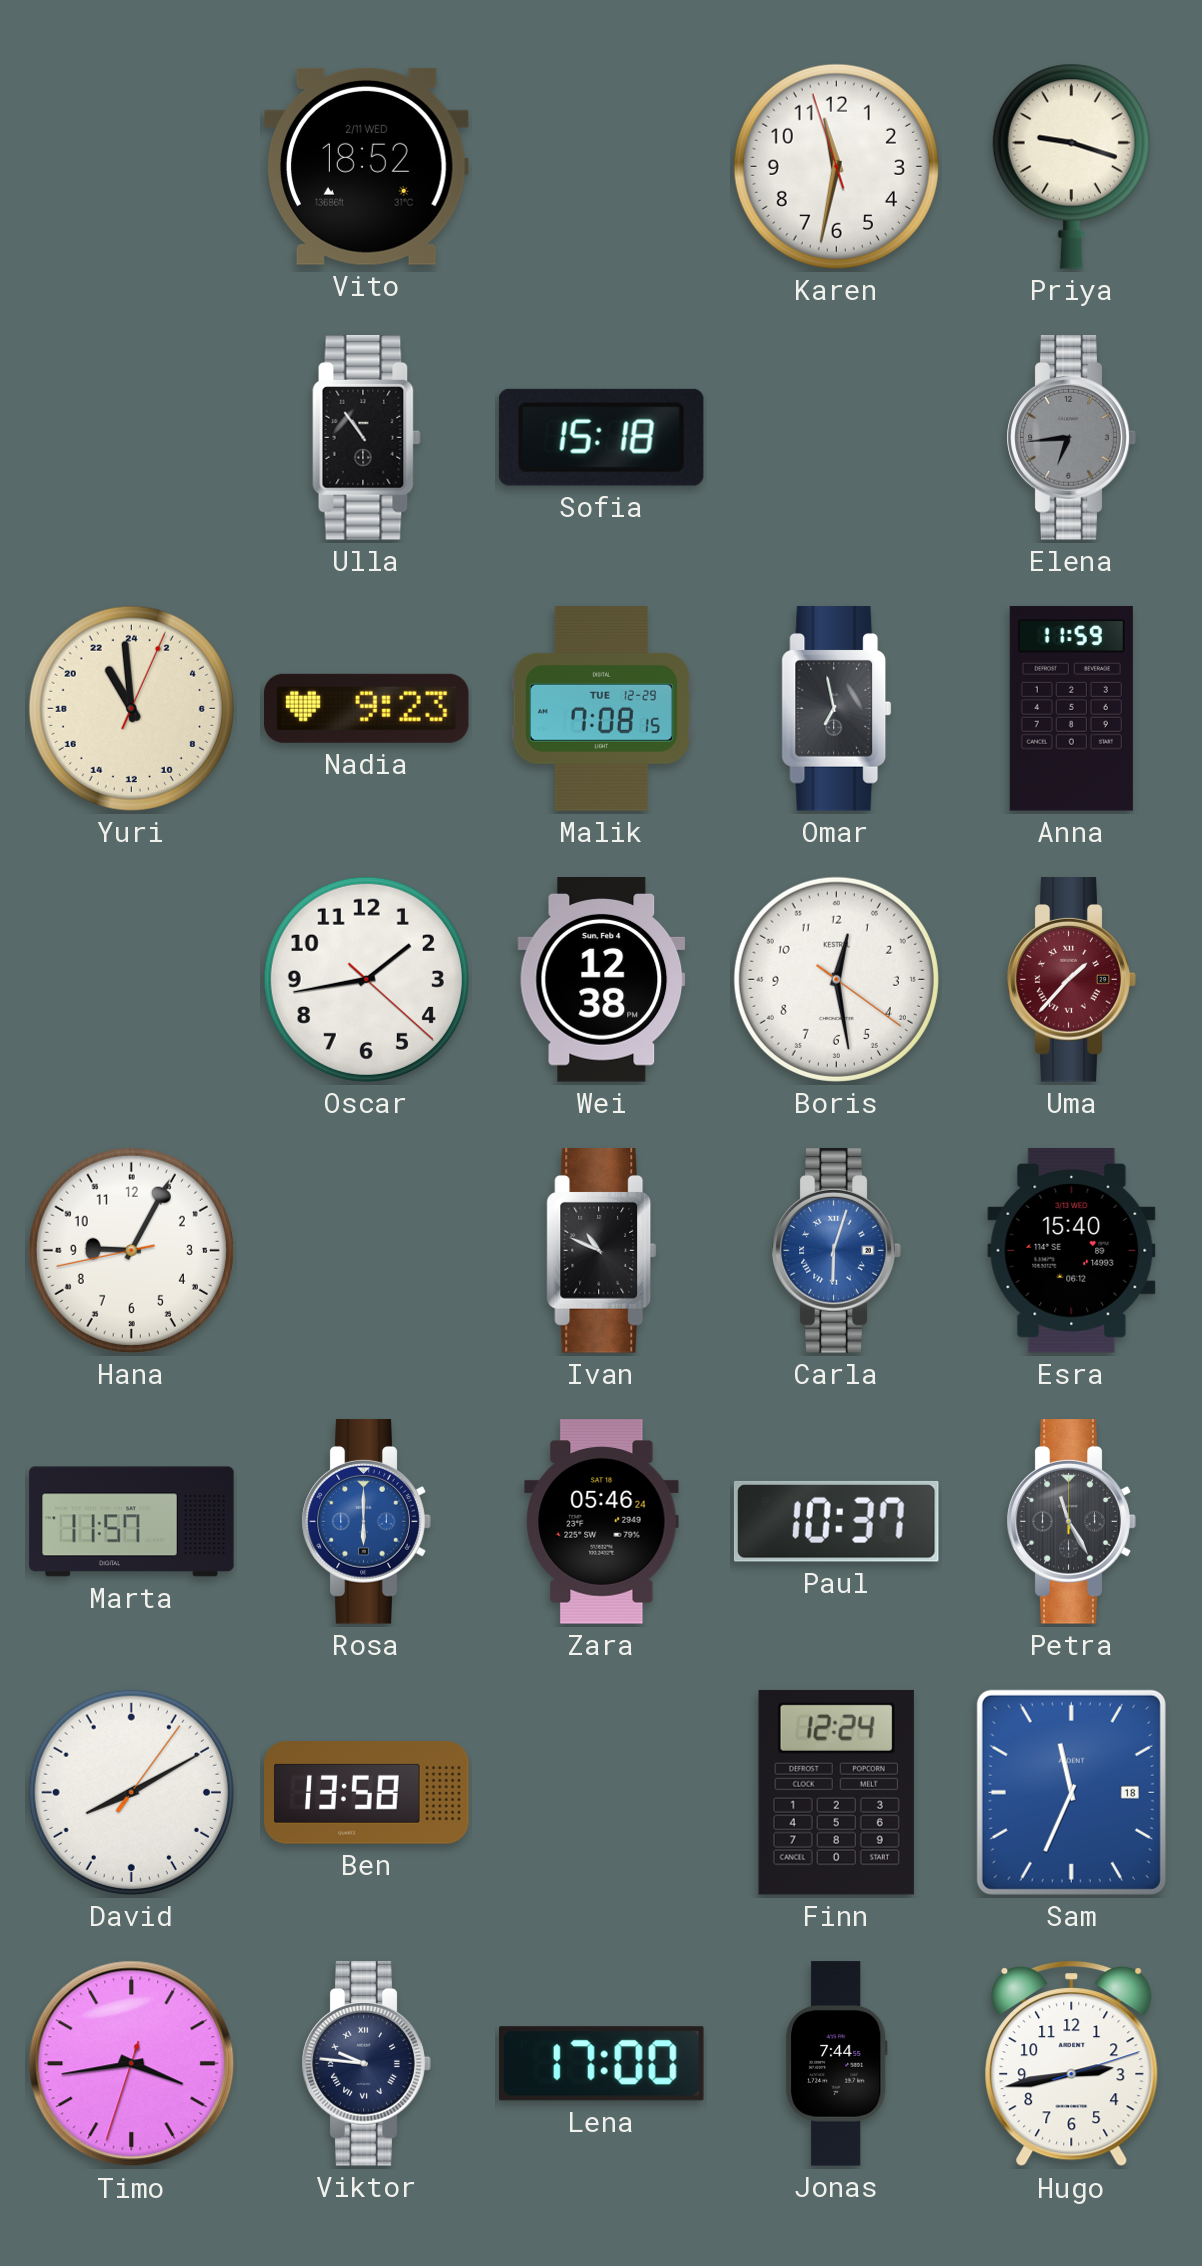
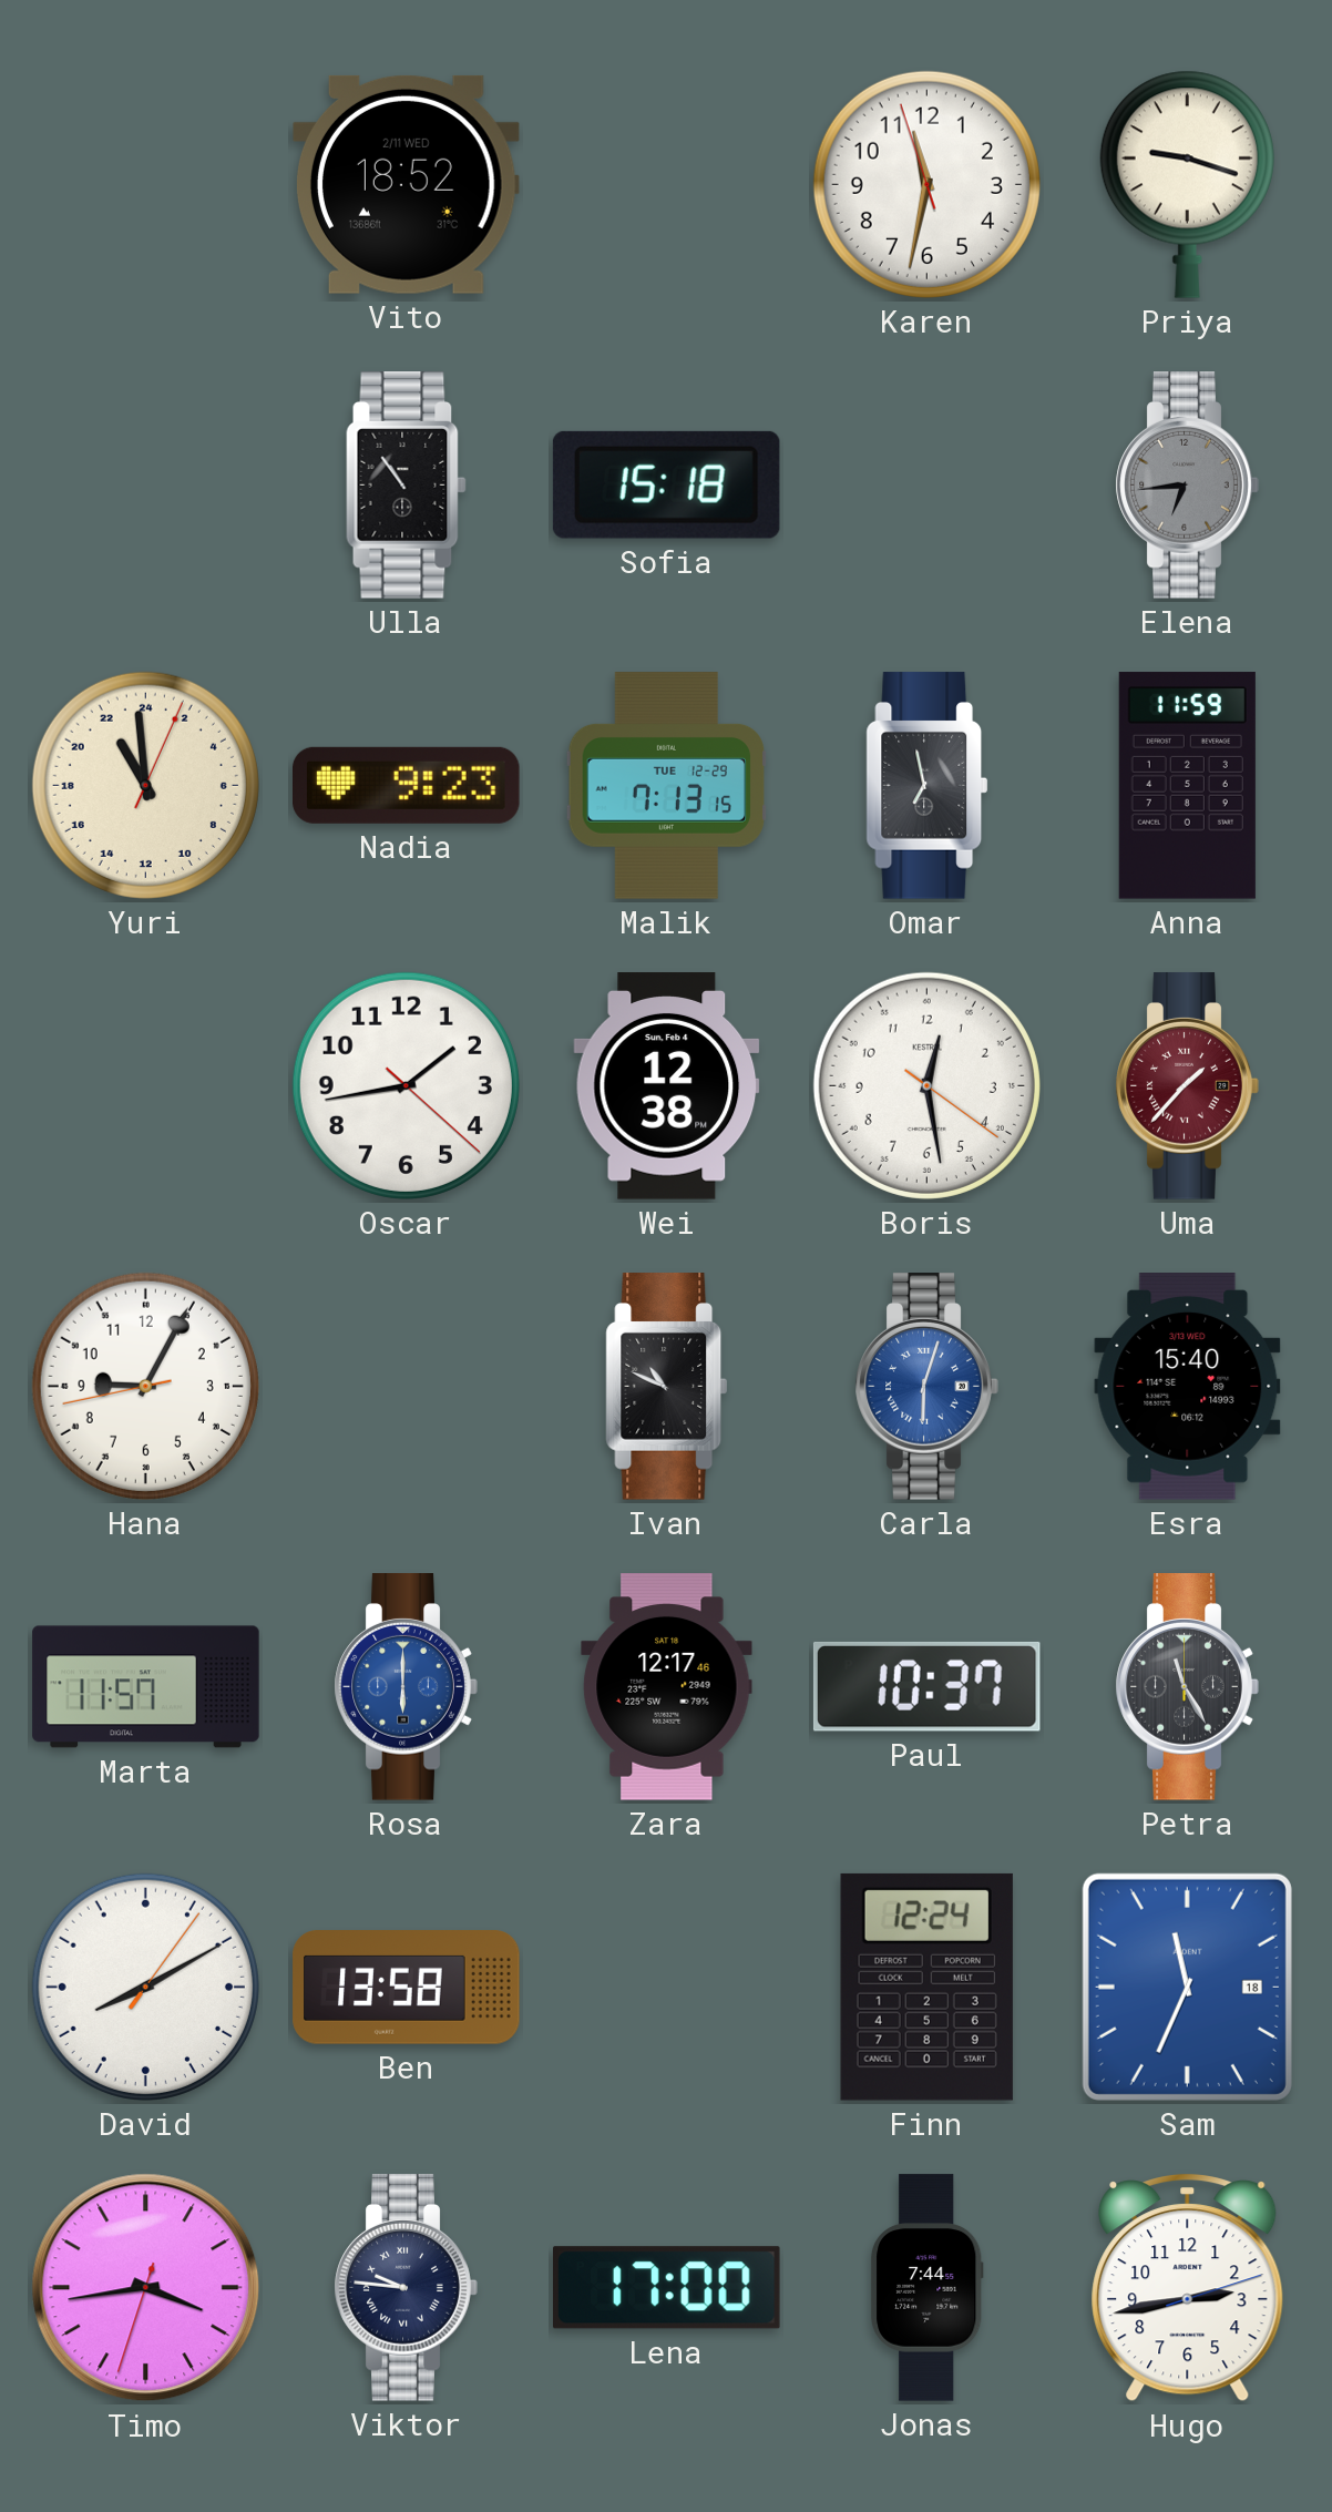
Malik: 7:08 -> 7:13 (666, 786)
Zara: 05:46 -> 12:17 (667, 1687)
